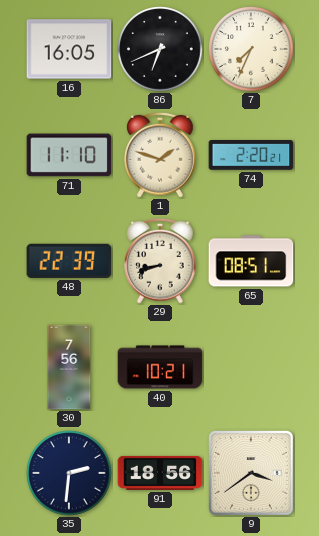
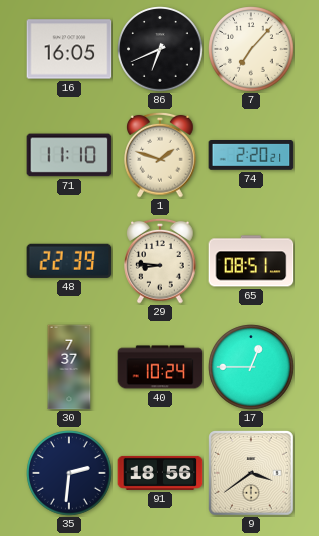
7: 7:34 -> 7:07 (251, 49)
29: 8:42 -> 8:46 (160, 261)
30: 7:56 -> 7:37 (69, 367)
40: 10:21 -> 10:24 (160, 367)
17: none -> 12:45 (251, 367)
